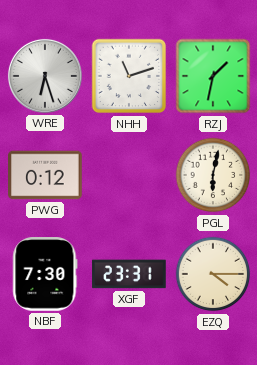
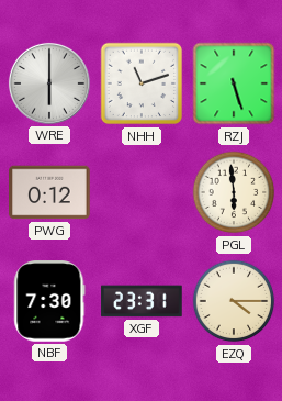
WRE: 6:27 -> 6:00 (49, 83)
RZJ: 1:32 -> 5:27 (234, 83)
PGL: 6:02 -> 5:59 (234, 192)
